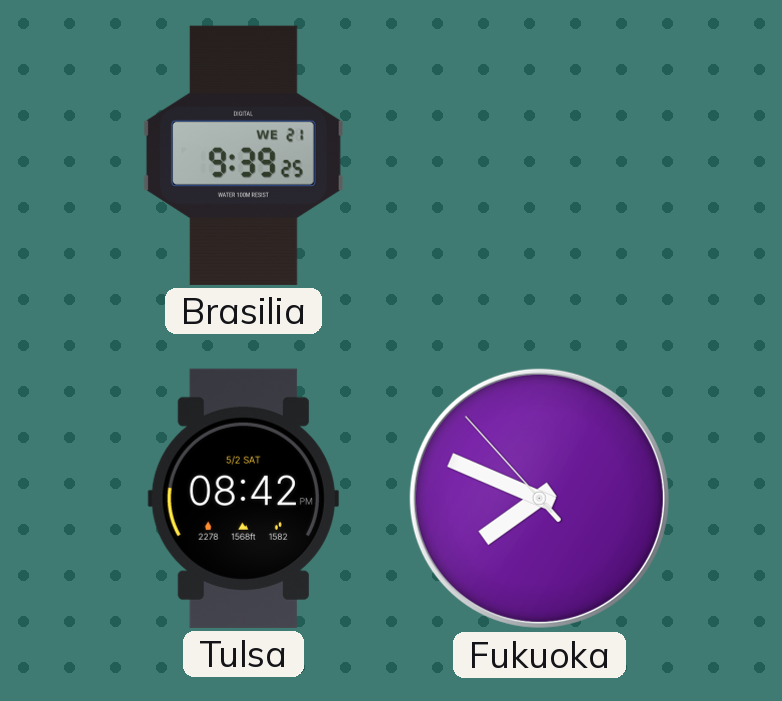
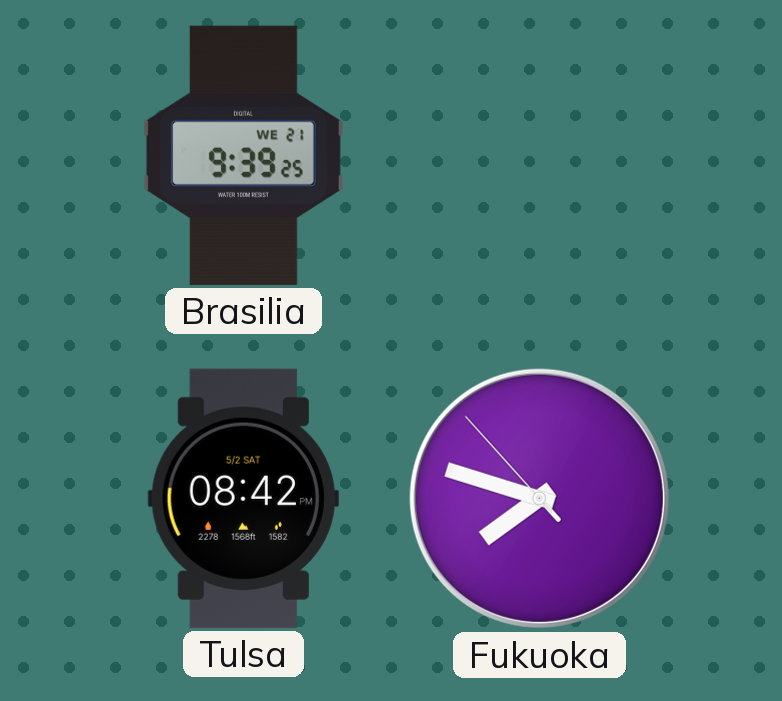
Fukuoka: 7:48 -> 7:47 (539, 498)
